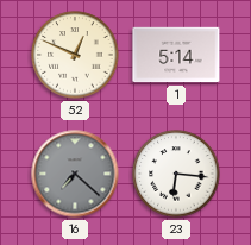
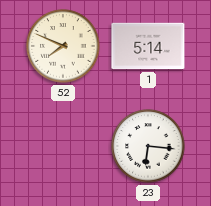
52: 12:49 -> 7:49 (63, 46)
16: 7:22 -> none (75, 174)
